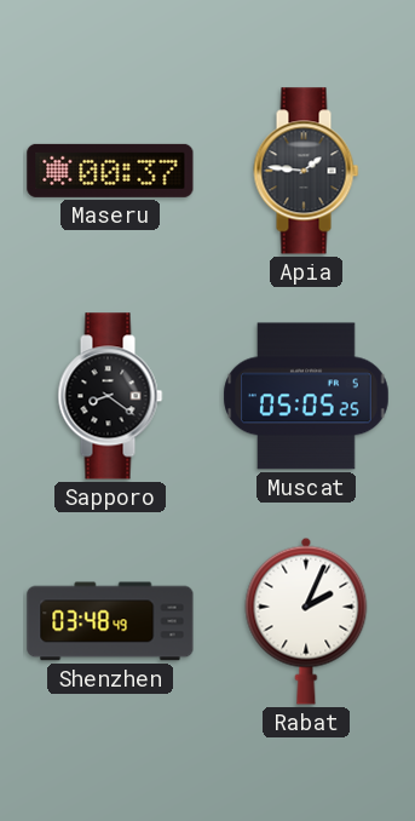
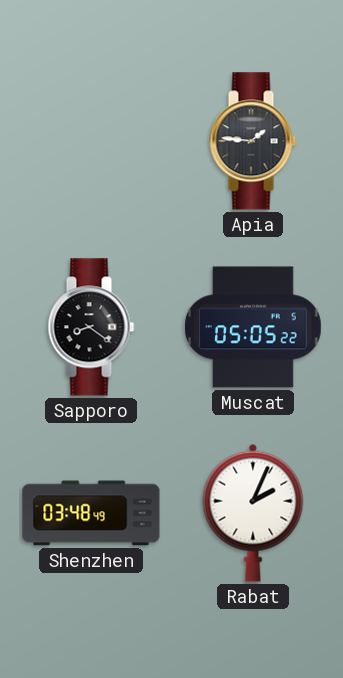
Maseru: 00:37 -> none (110, 171)
Muscat: 05:05:25 -> 05:05:22 (253, 327)
